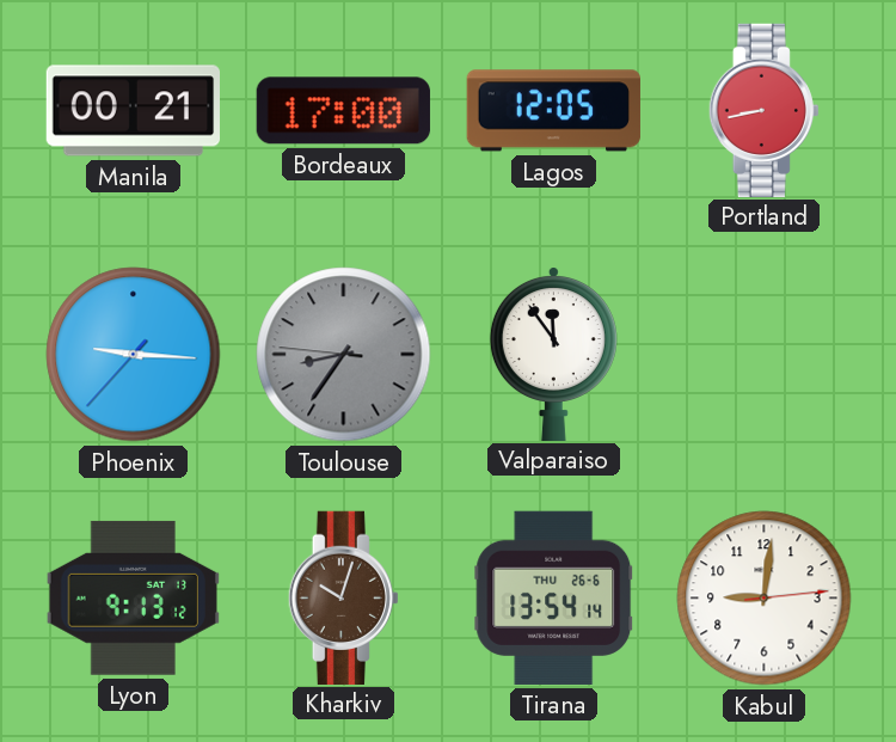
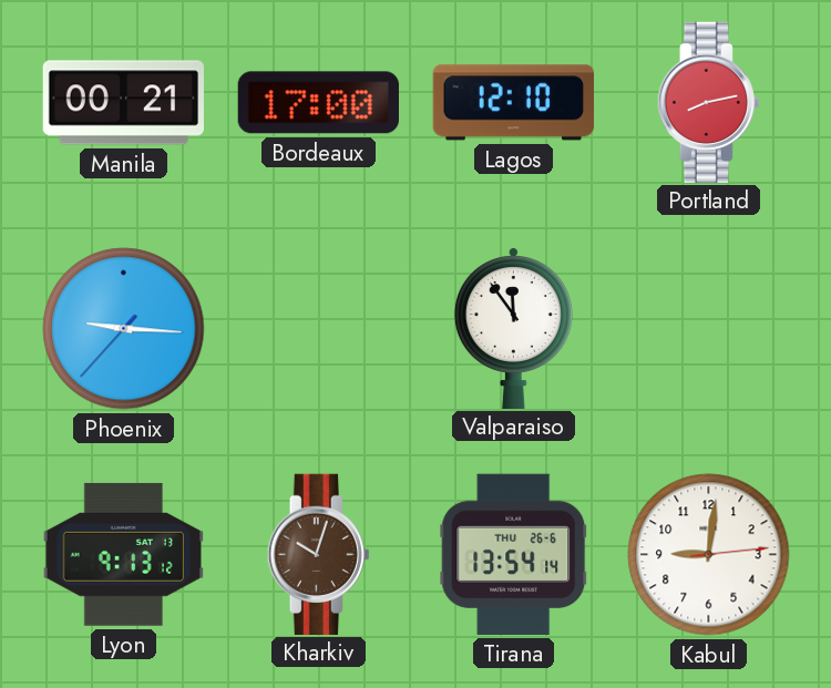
Lagos: 12:05 -> 12:10 (513, 103)
Portland: 8:43 -> 8:13 (708, 102)
Toulouse: 8:35 -> none (344, 355)
